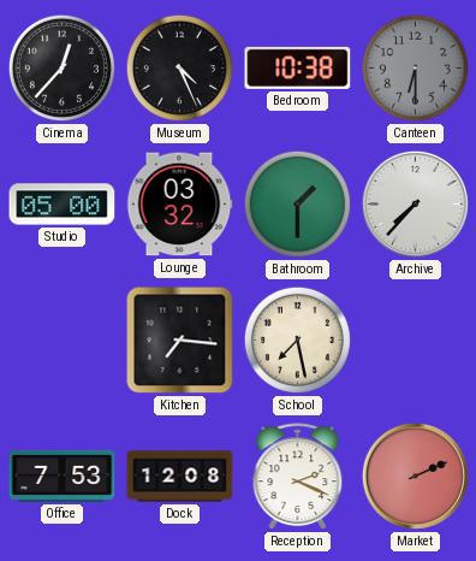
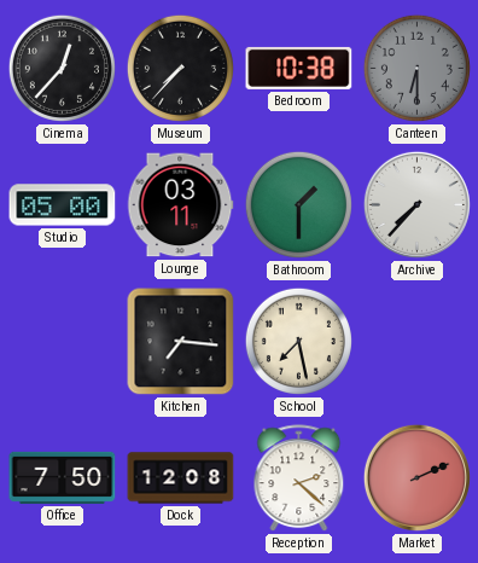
Museum: 4:26 -> 7:37 (180, 68)
Lounge: 03:32 -> 03:11 (180, 205)
Office: 7:53 -> 7:50 (63, 477)
Reception: 2:19 -> 2:22 (299, 478)
